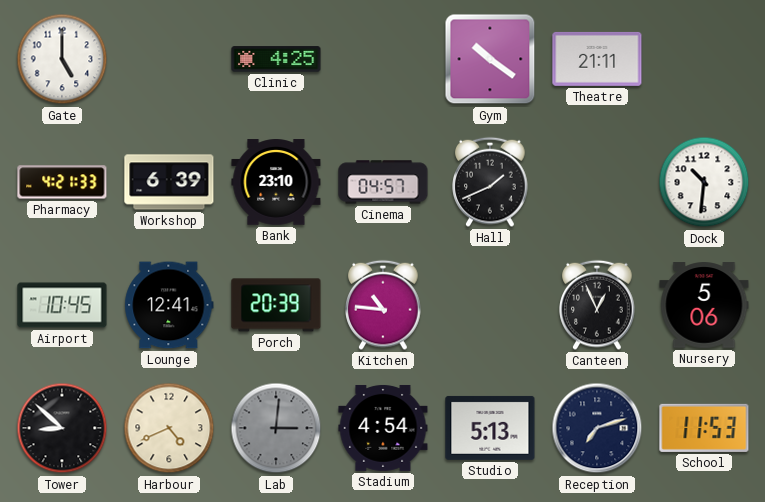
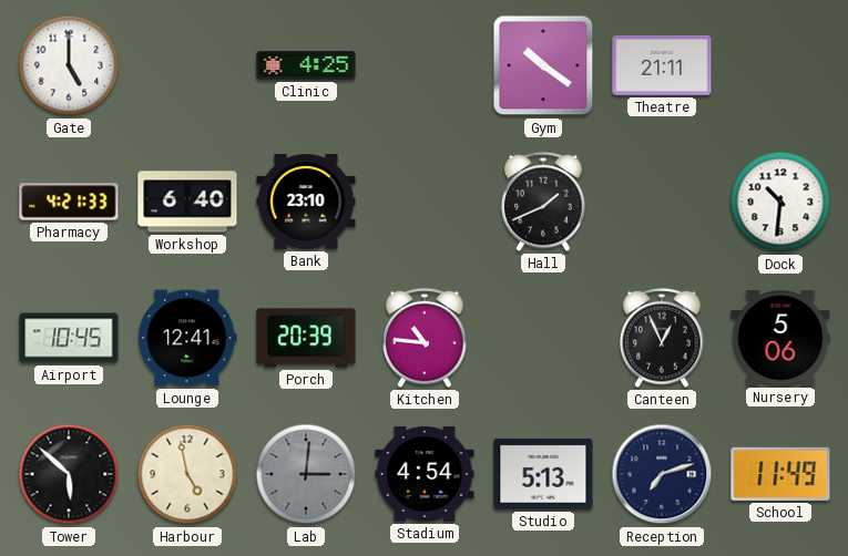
Workshop: 6:39 -> 6:40 (187, 202)
Cinema: 04:57 -> none (383, 182)
Tower: 8:52 -> 5:52 (69, 474)
Harbour: 4:41 -> 4:58 (187, 474)
School: 11:53 -> 11:49 (780, 474)
